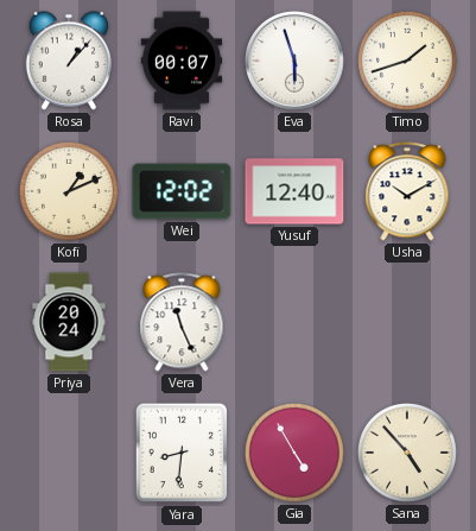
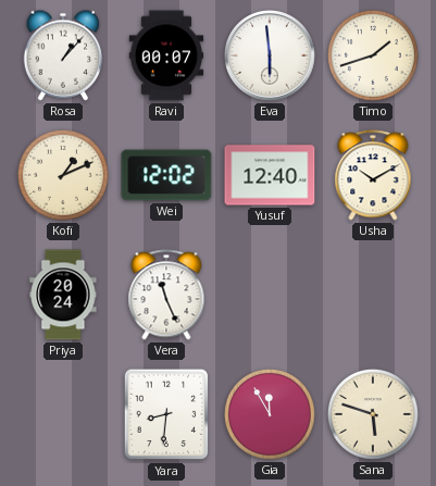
Eva: 5:57 -> 5:59 (270, 55)
Gia: 4:55 -> 11:55 (270, 414)
Sana: 4:53 -> 5:48 (373, 414)
